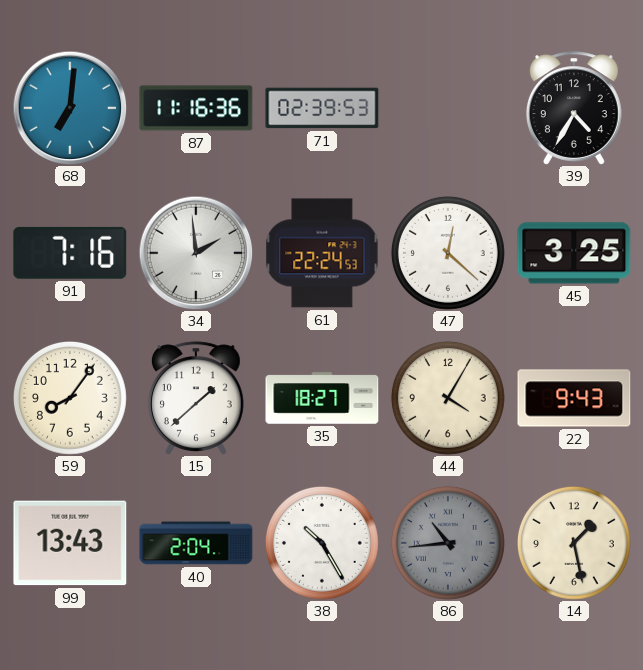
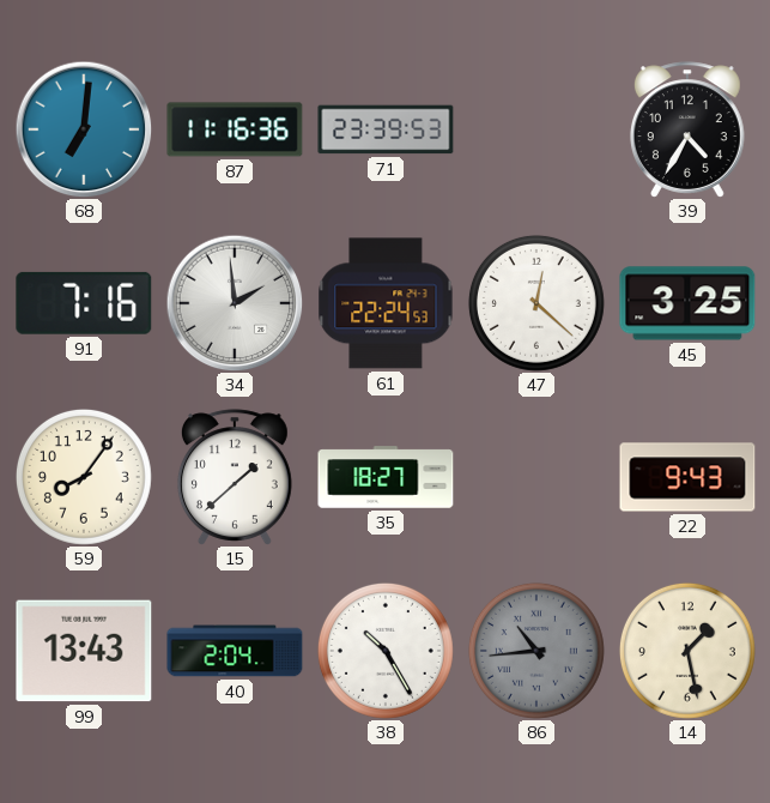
71: 02:39 -> 23:39 (386, 129)
44: 4:05 -> none (448, 398)
